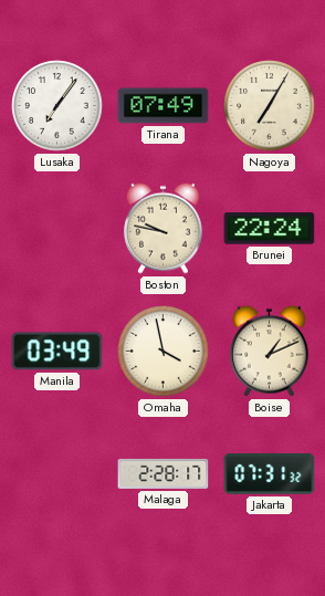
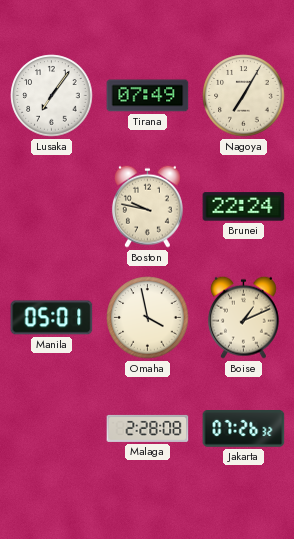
Manila: 03:49 -> 05:01 (52, 318)
Malaga: 2:28:17 -> 2:28:08 (148, 428)
Jakarta: 07:31 -> 07:26 (244, 429)
